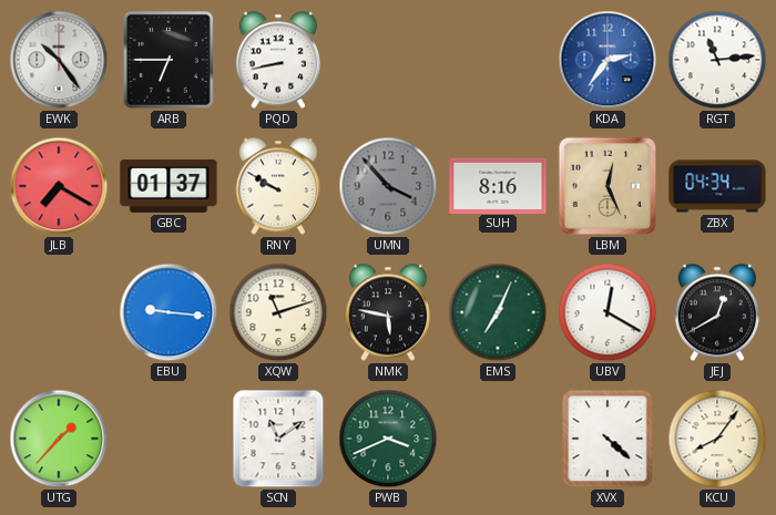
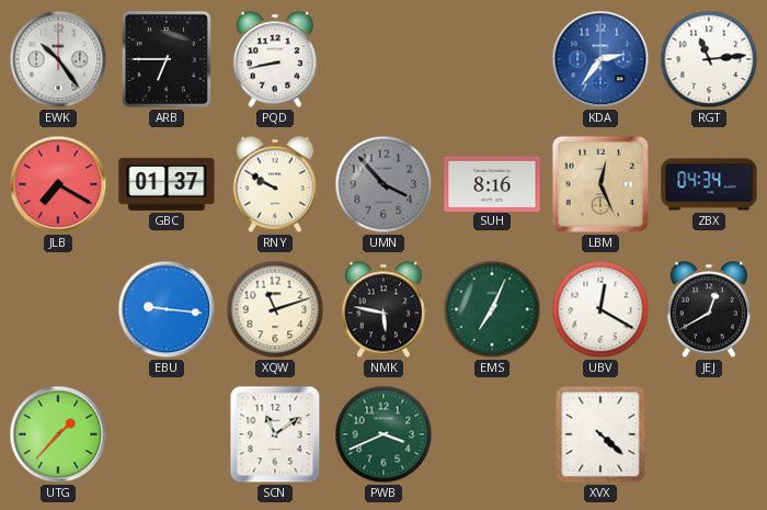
KCU: 8:06 -> none (717, 439)
